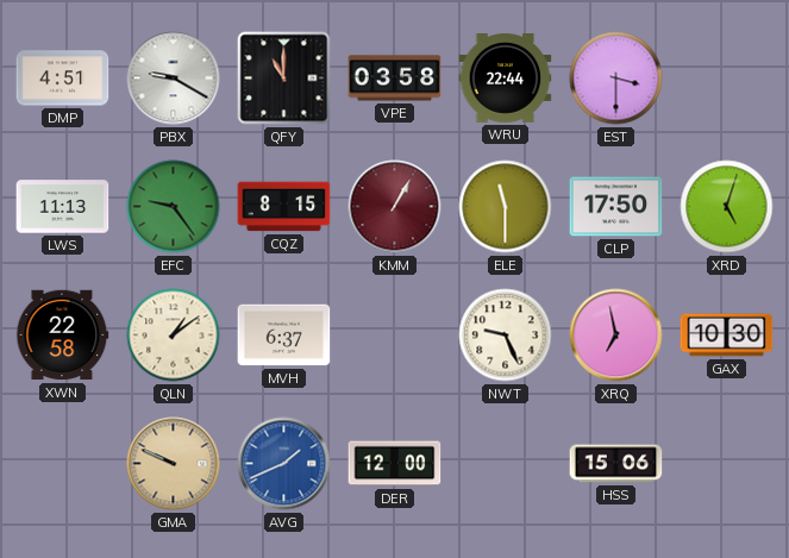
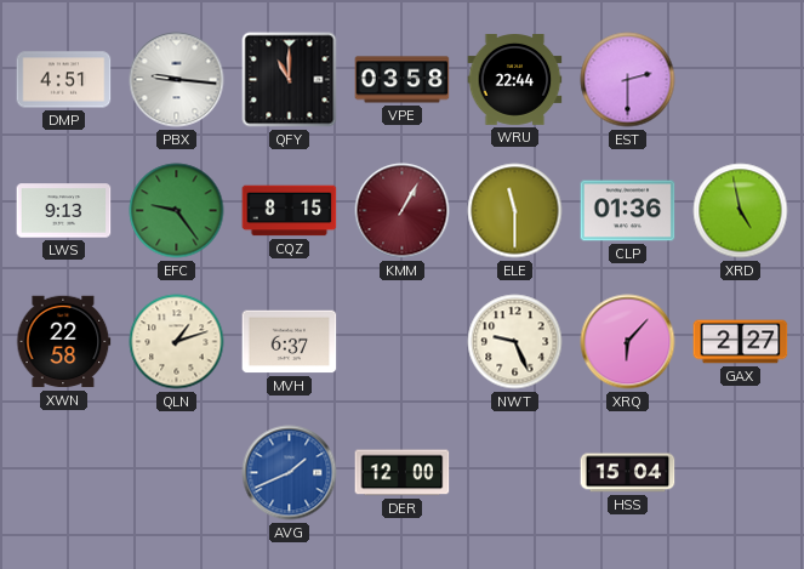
PBX: 9:20 -> 9:16 (177, 80)
EST: 3:30 -> 2:30 (628, 80)
LWS: 11:13 -> 9:13 (64, 211)
CLP: 17:50 -> 01:36 (628, 211)
XRD: 5:03 -> 4:58 (741, 211)
QLN: 1:09 -> 1:12 (177, 342)
XRQ: 6:58 -> 6:07 (628, 342)
GAX: 10:30 -> 2:27 (741, 342)
GMA: 9:49 -> none (174, 464)
HSS: 15:06 -> 15:04 (628, 473)
